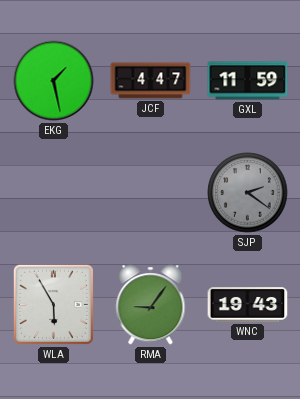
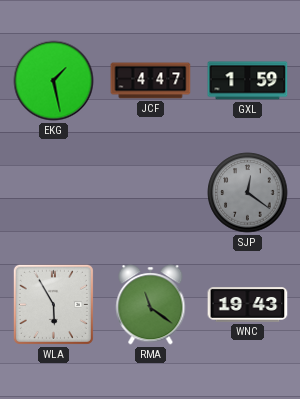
GXL: 11:59 -> 1:59 (248, 81)
SJP: 2:21 -> 12:21 (248, 193)
RMA: 9:06 -> 11:21 (151, 305)
